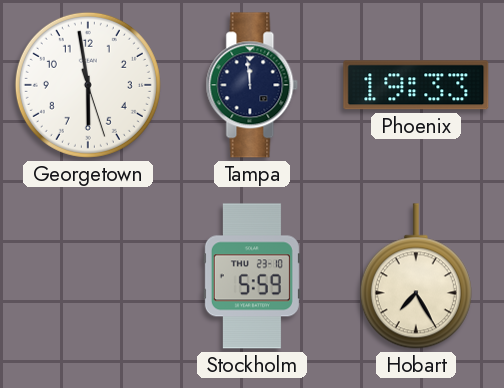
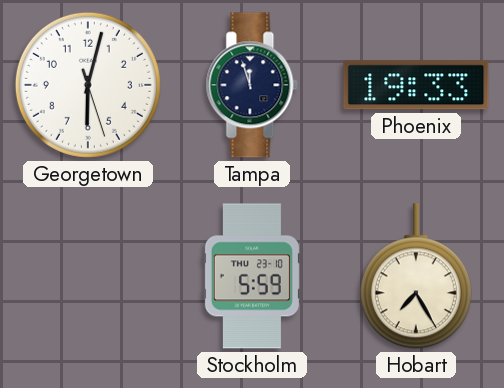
Georgetown: 5:58 -> 6:02 (88, 85)
Tampa: 11:59 -> 11:57 (252, 85)
